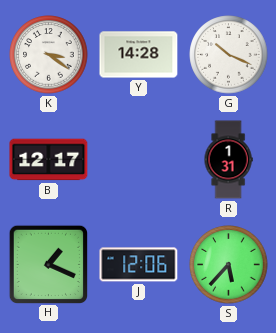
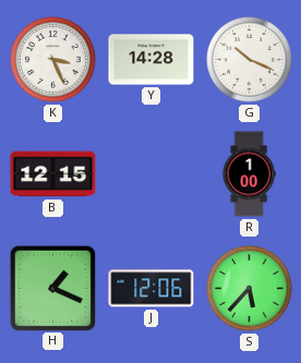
K: 3:21 -> 3:26 (53, 60)
B: 12:17 -> 12:15 (53, 174)
R: 1:31 -> 1:00 (249, 174)
